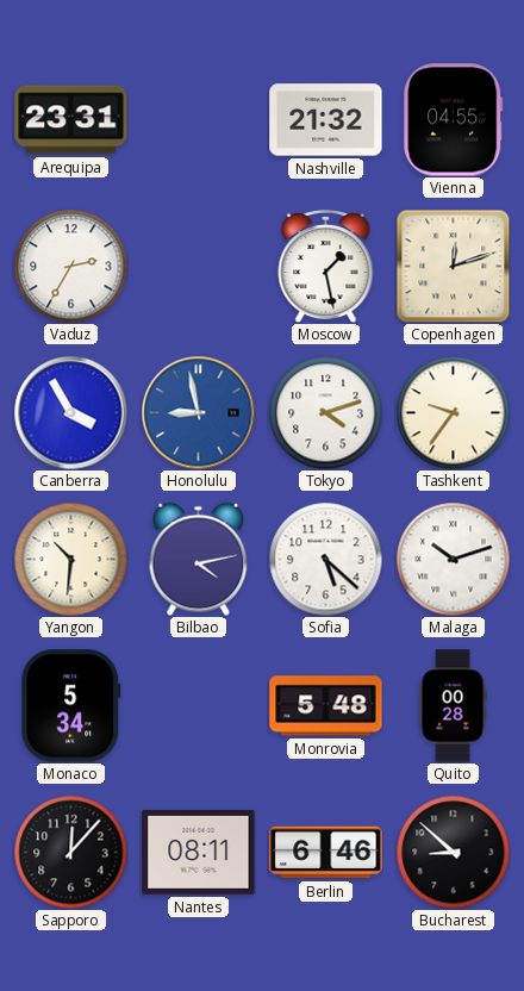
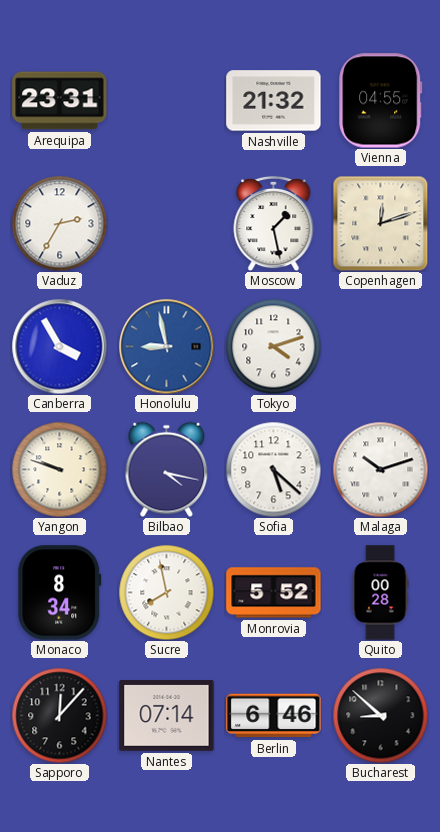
Tashkent: 9:36 -> none (453, 412)
Yangon: 10:31 -> 9:48 (59, 469)
Bilbao: 4:13 -> 4:17 (167, 469)
Monaco: 5:34 -> 8:34 (60, 593)
Sucre: none -> 7:58 (166, 592)
Monrovia: 5:48 -> 5:52 (274, 593)
Nantes: 08:11 -> 07:14 (167, 716)
